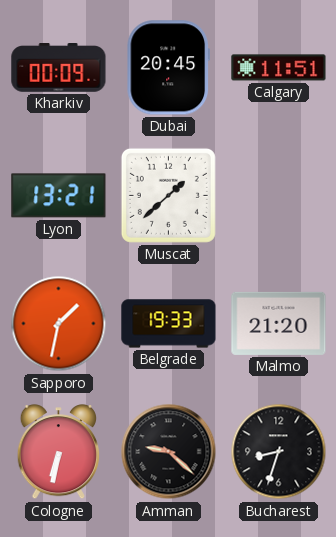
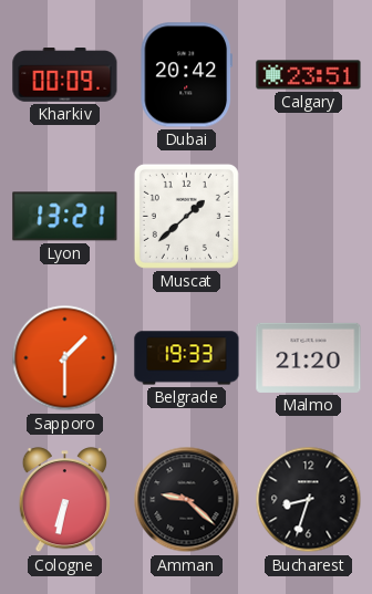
Dubai: 20:45 -> 20:42 (186, 75)
Calgary: 11:51 -> 23:51 (309, 75)
Sapporo: 1:32 -> 1:30 (65, 358)
